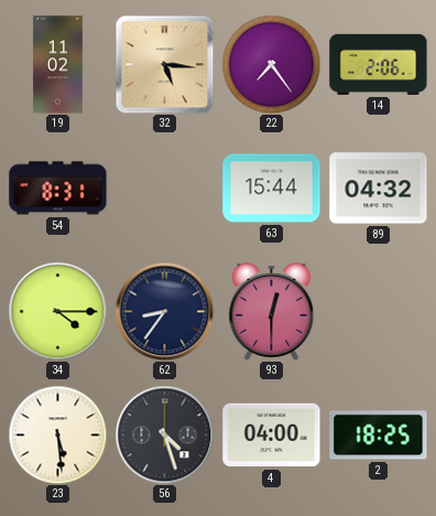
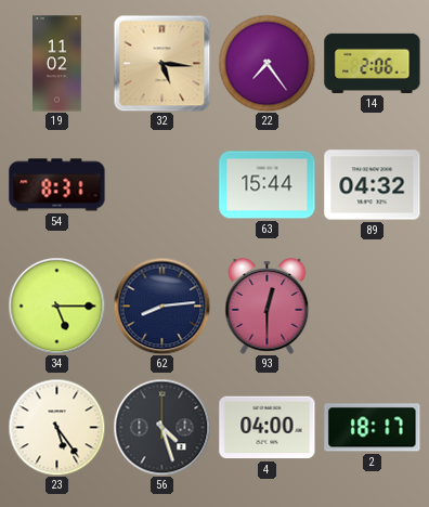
34: 4:15 -> 5:15 (56, 305)
62: 8:36 -> 8:14 (161, 305)
23: 5:29 -> 5:24 (56, 427)
2: 18:25 -> 18:17 (373, 428)
